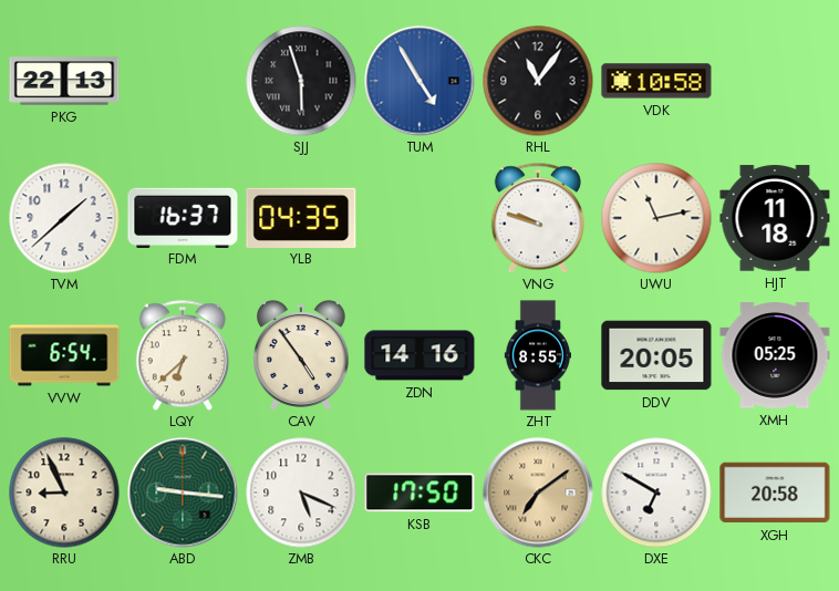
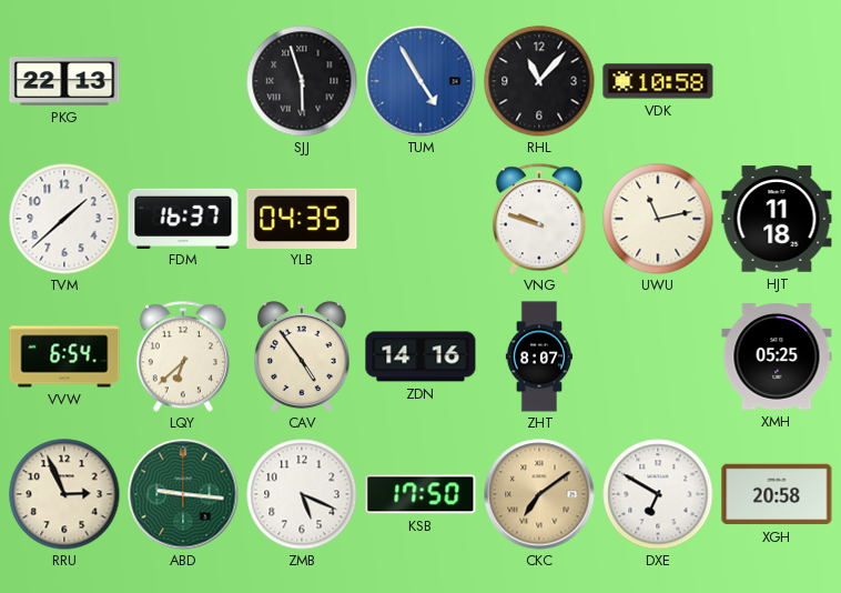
RHL: 11:06 -> 11:07 (539, 81)
ZHT: 8:55 -> 8:07 (538, 356)
DDV: 20:05 -> none (656, 355)
RRU: 8:56 -> 2:56 (64, 494)
